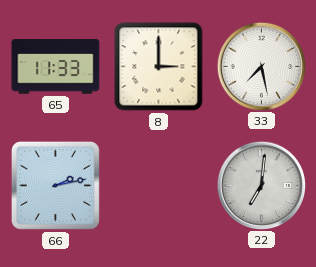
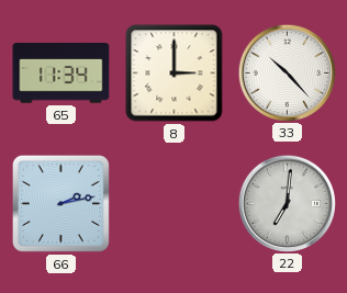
65: 11:33 -> 11:34 (61, 74)
33: 7:28 -> 10:23 (287, 72)
